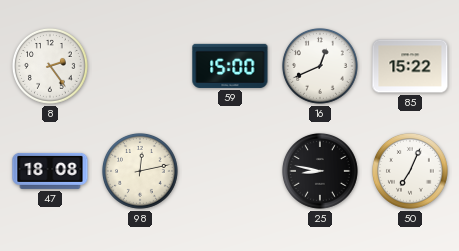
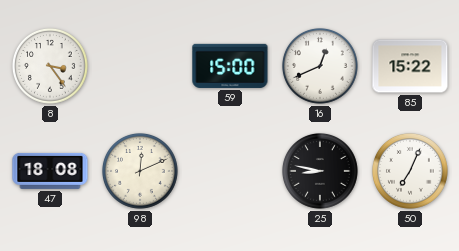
8: 2:24 -> 3:24 (50, 67)
98: 12:13 -> 12:11 (140, 172)
